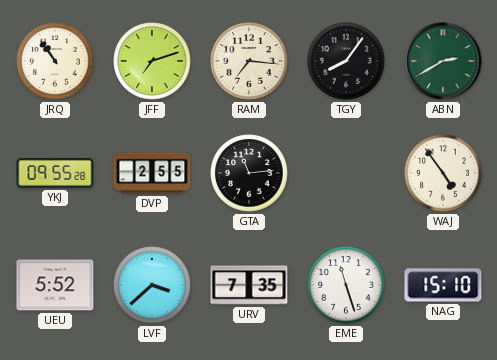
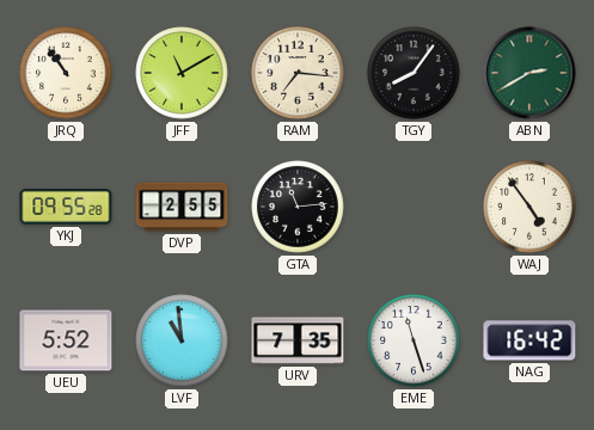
JFF: 7:12 -> 11:10 (182, 73)
LVF: 3:38 -> 10:59 (182, 340)
NAG: 15:10 -> 16:42 (529, 340)
